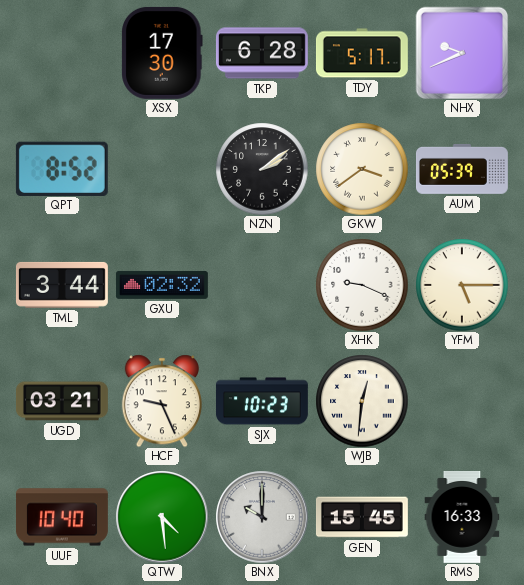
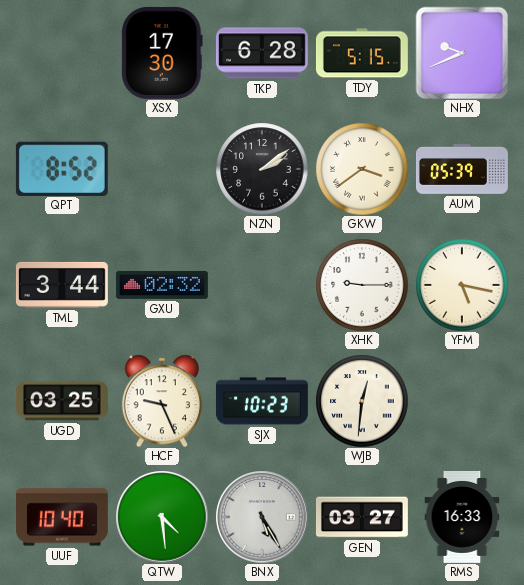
TDY: 5:17 -> 5:15 (362, 53)
XHK: 9:19 -> 9:15 (362, 285)
YFM: 5:15 -> 5:17 (462, 285)
UGD: 03:21 -> 03:25 (62, 401)
BNX: 10:00 -> 5:25 (262, 517)
GEN: 15:45 -> 03:27 (362, 517)
